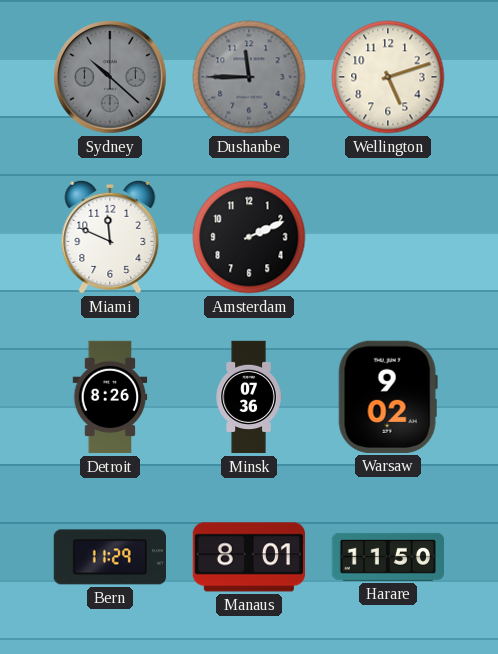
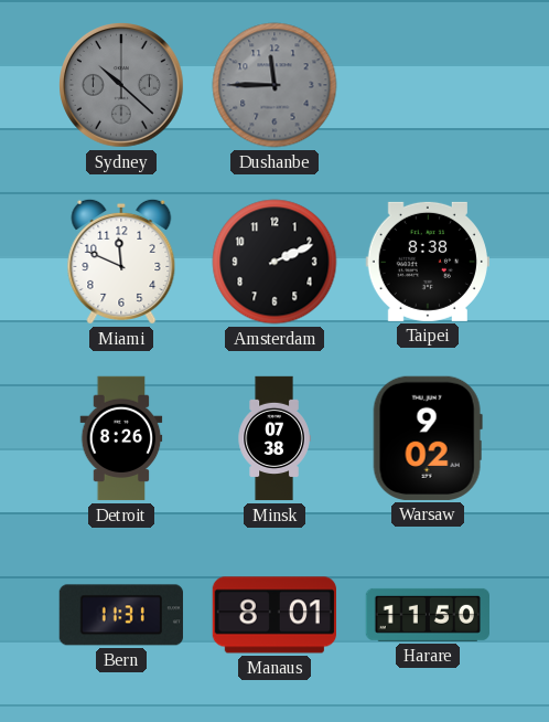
Wellington: 5:12 -> none (388, 77)
Taipei: none -> 8:38 (427, 262)
Minsk: 07:36 -> 07:38 (274, 438)
Bern: 11:29 -> 11:31 (121, 615)
